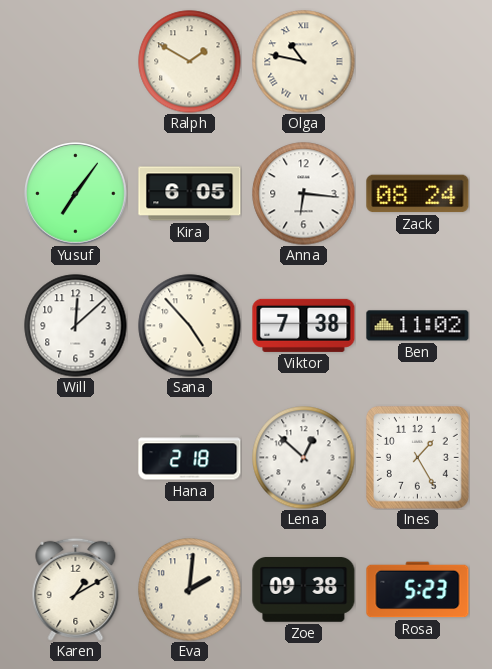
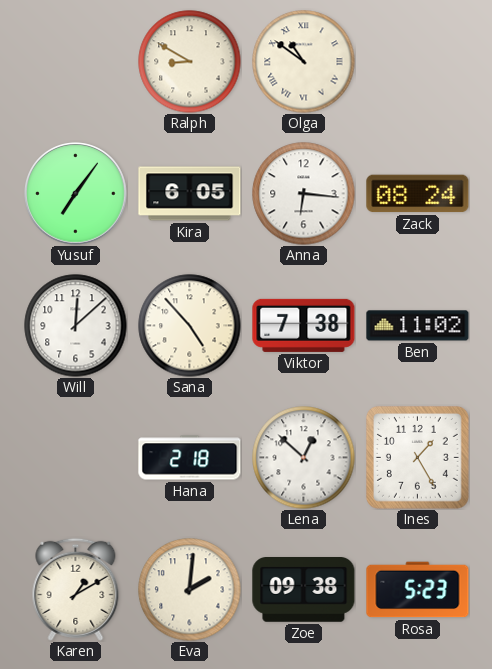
Ralph: 1:50 -> 8:50 (190, 62)
Olga: 10:47 -> 10:51 (304, 62)
